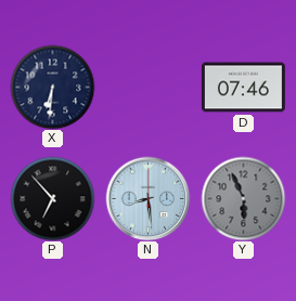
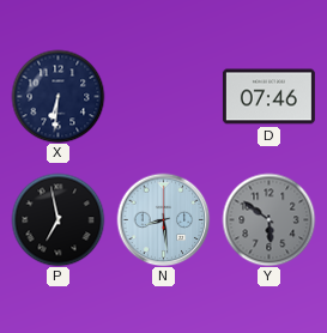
P: 6:53 -> 6:58 (57, 219)
Y: 5:56 -> 5:51 (268, 219)
